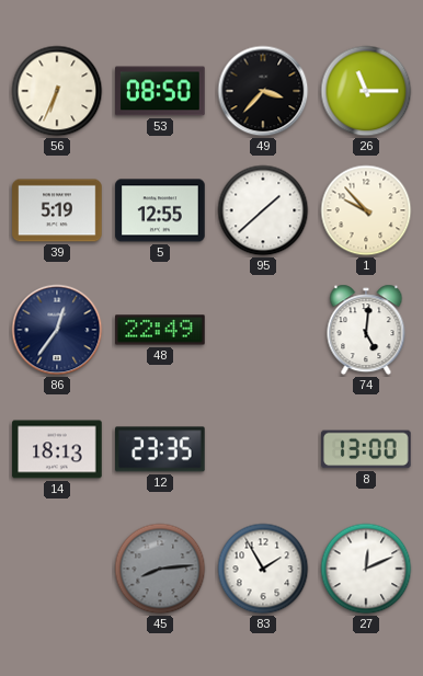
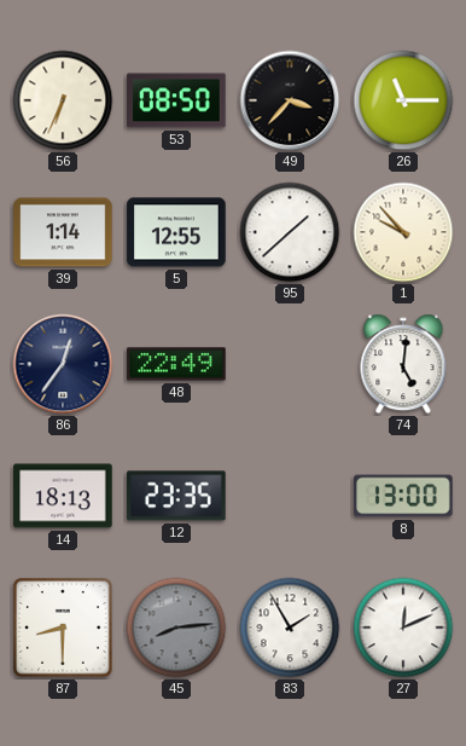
39: 5:19 -> 1:14 (63, 232)
87: none -> 8:30 (63, 628)
